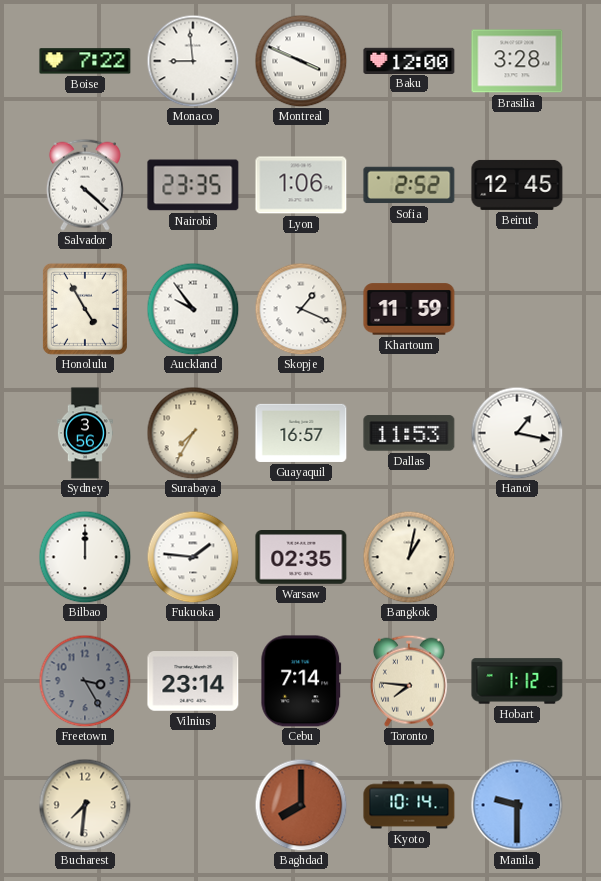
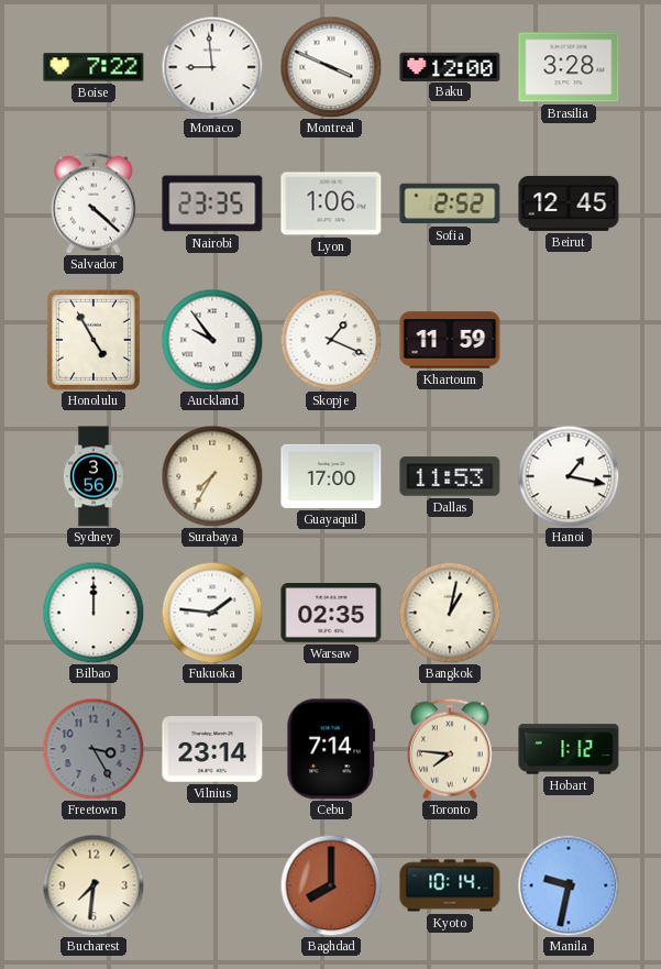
Guayaquil: 16:57 -> 17:00 (331, 476)
Manila: 9:30 -> 9:32 (569, 885)
